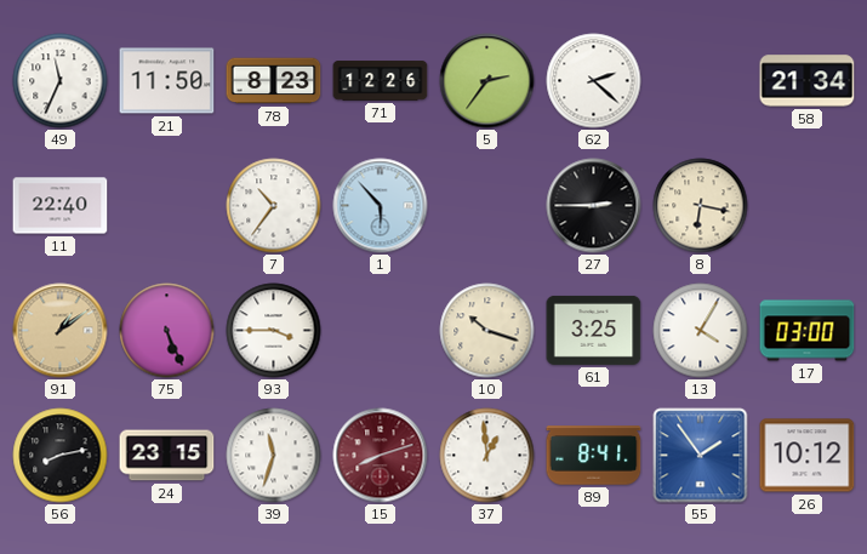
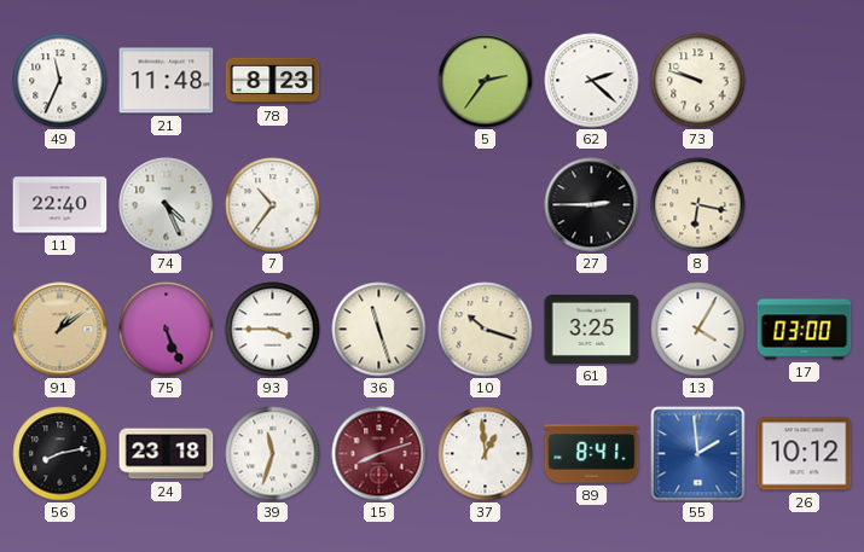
21: 11:50 -> 11:48 (167, 81)
71: 12:26 -> none (381, 81)
73: none -> 9:48 (698, 81)
58: 21:34 -> none (808, 81)
74: none -> 4:26 (167, 205)
1: 5:53 -> none (381, 206)
36: none -> 11:27 (379, 330)
24: 23:15 -> 23:18 (167, 454)
55: 1:54 -> 1:59 (698, 454)
